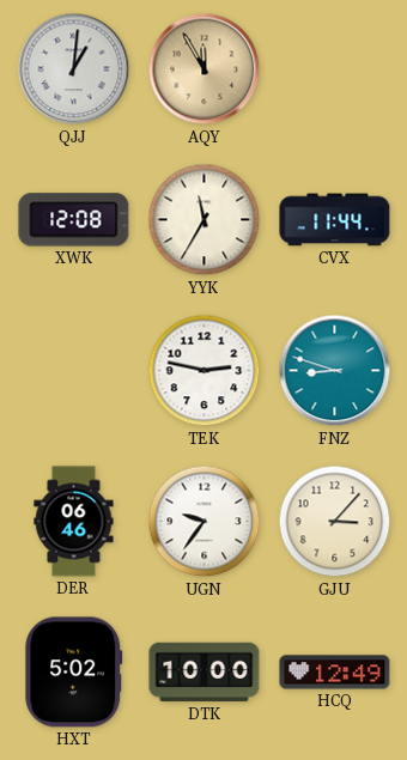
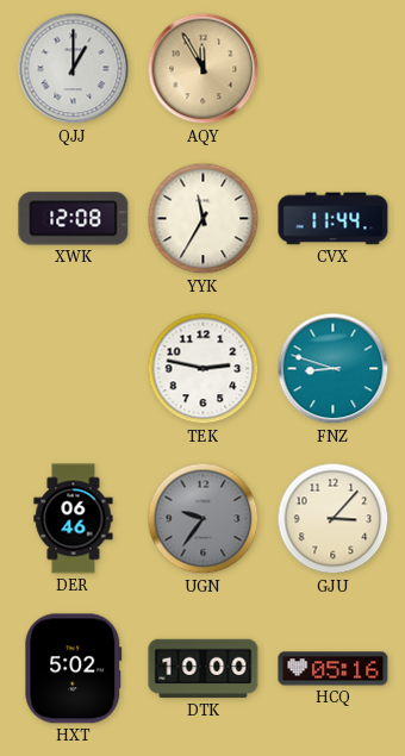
QJJ: 1:01 -> 1:00 (74, 69)
UGN dial: white -> grey (204, 519)
HCQ: 12:49 -> 05:16 (334, 669)
